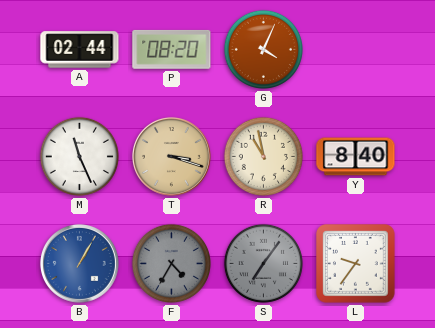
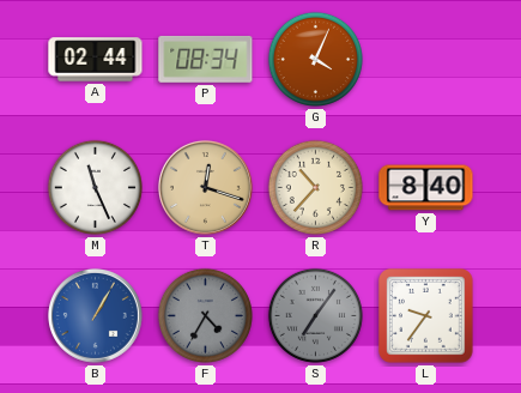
P: 08:20 -> 08:34 (206, 59)
T: 3:18 -> 12:18 (205, 187)
R: 10:58 -> 10:37 (315, 187)
